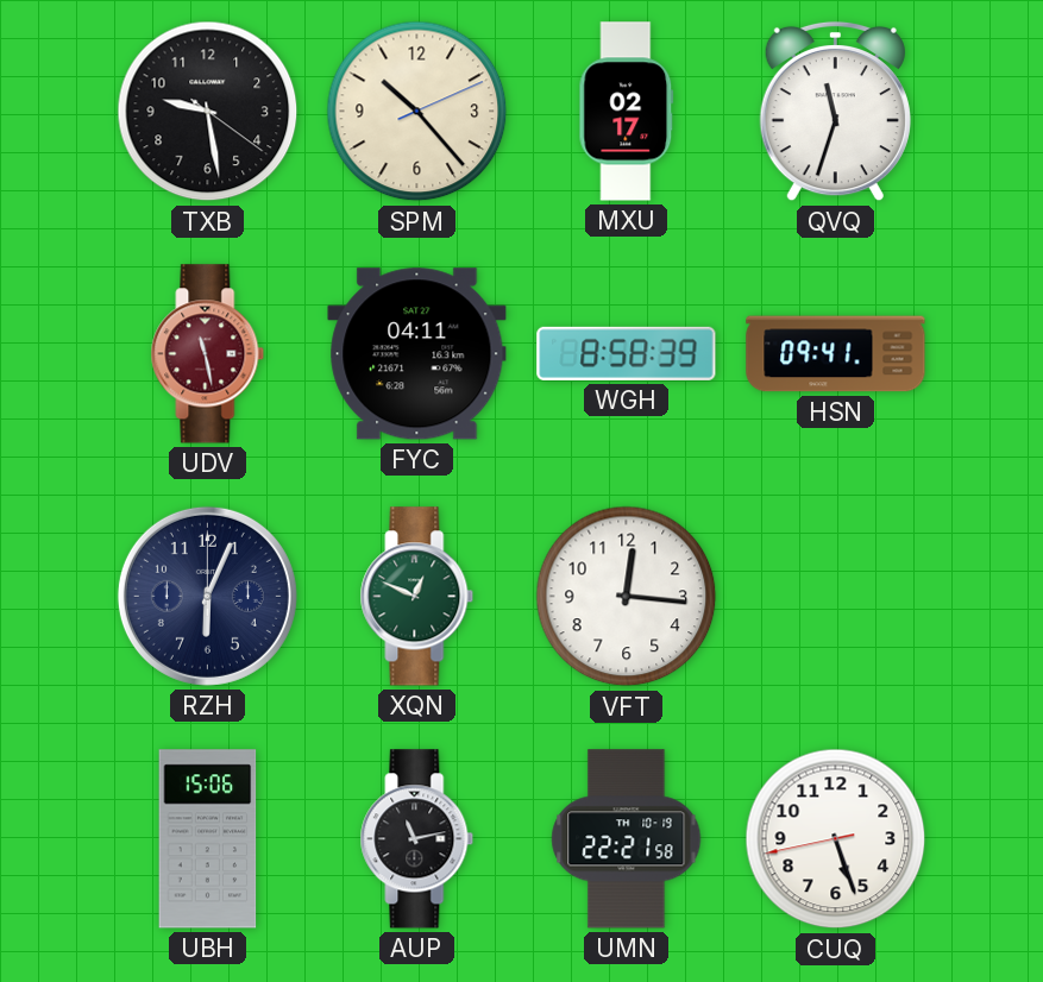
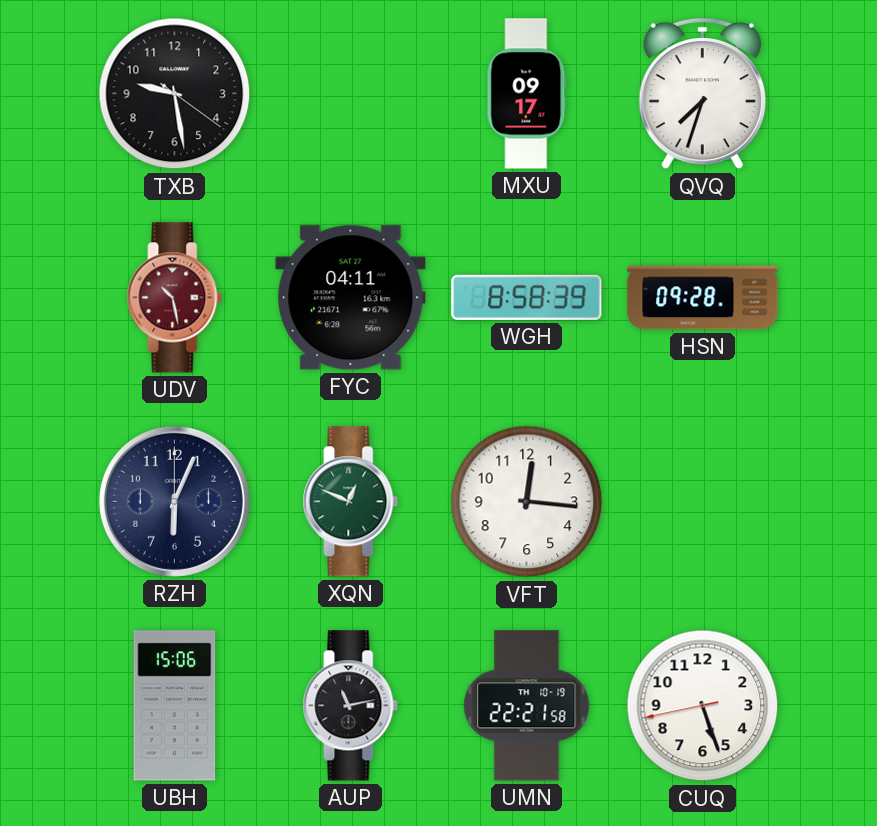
SPM: 10:23 -> none (417, 112)
MXU: 02:17 -> 09:17 (527, 94)
QVQ: 11:33 -> 7:33 (702, 94)
UDV: 11:28 -> 10:28 (175, 298)
HSN: 09:41 -> 09:28 (703, 298)
